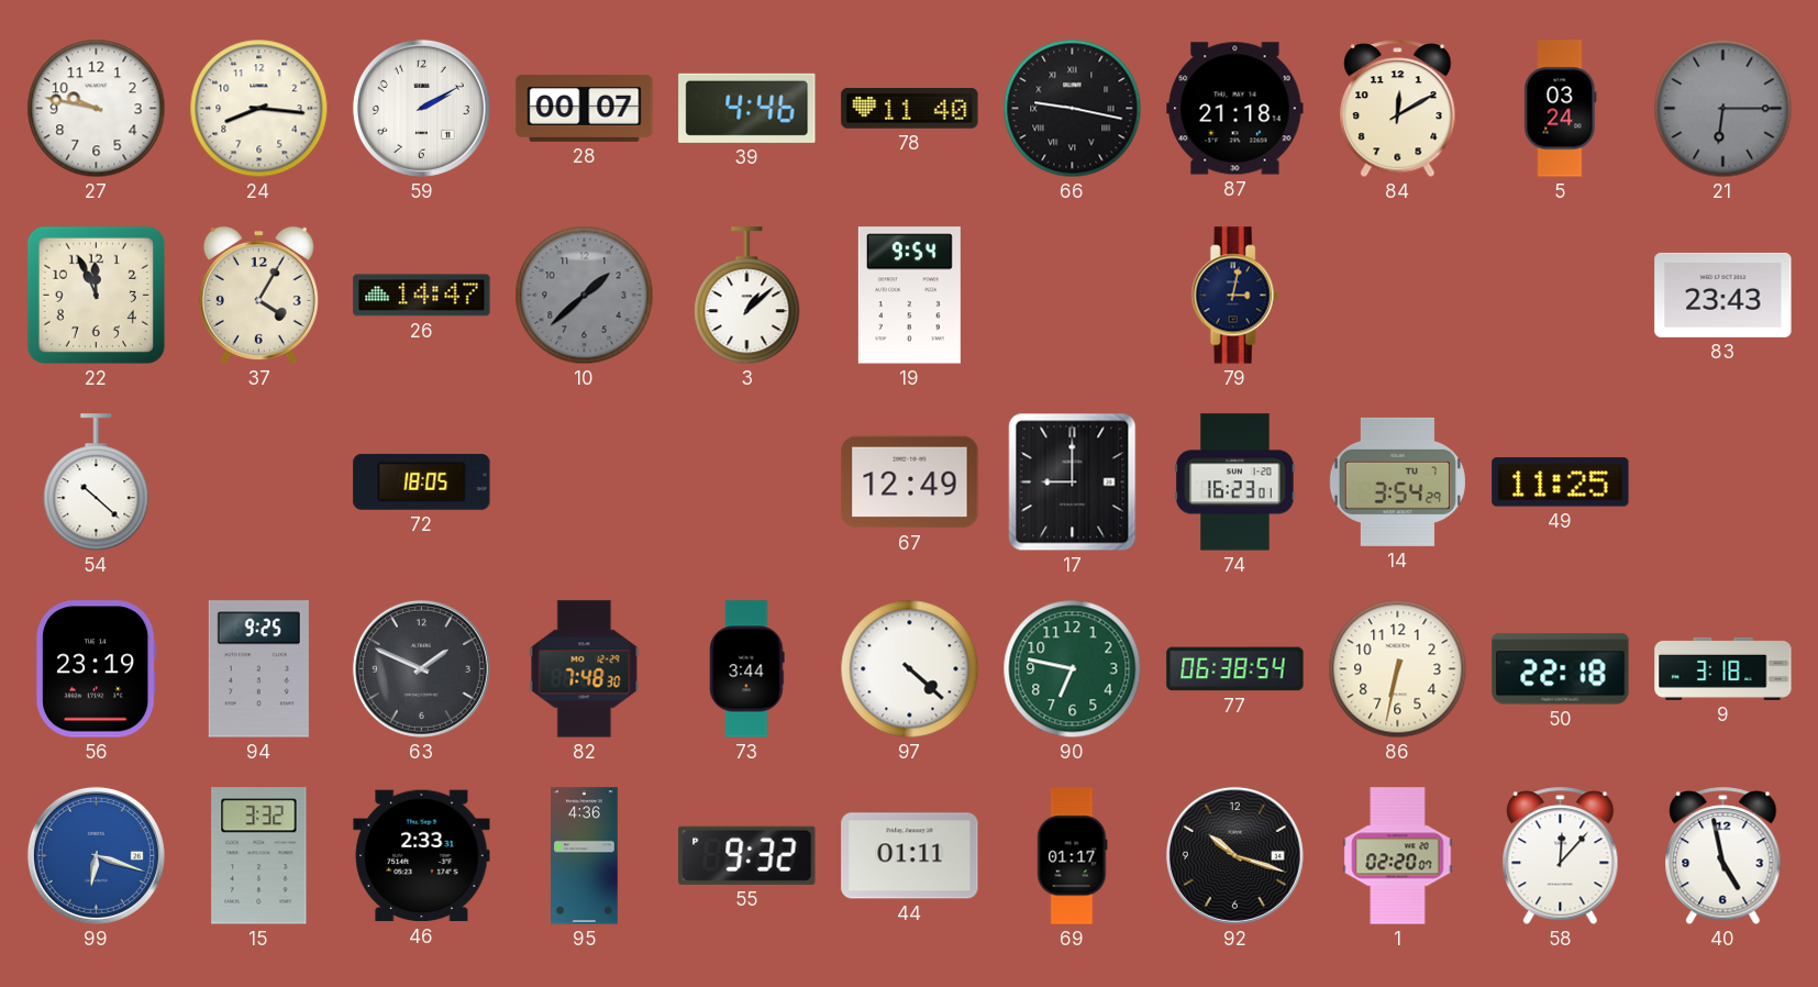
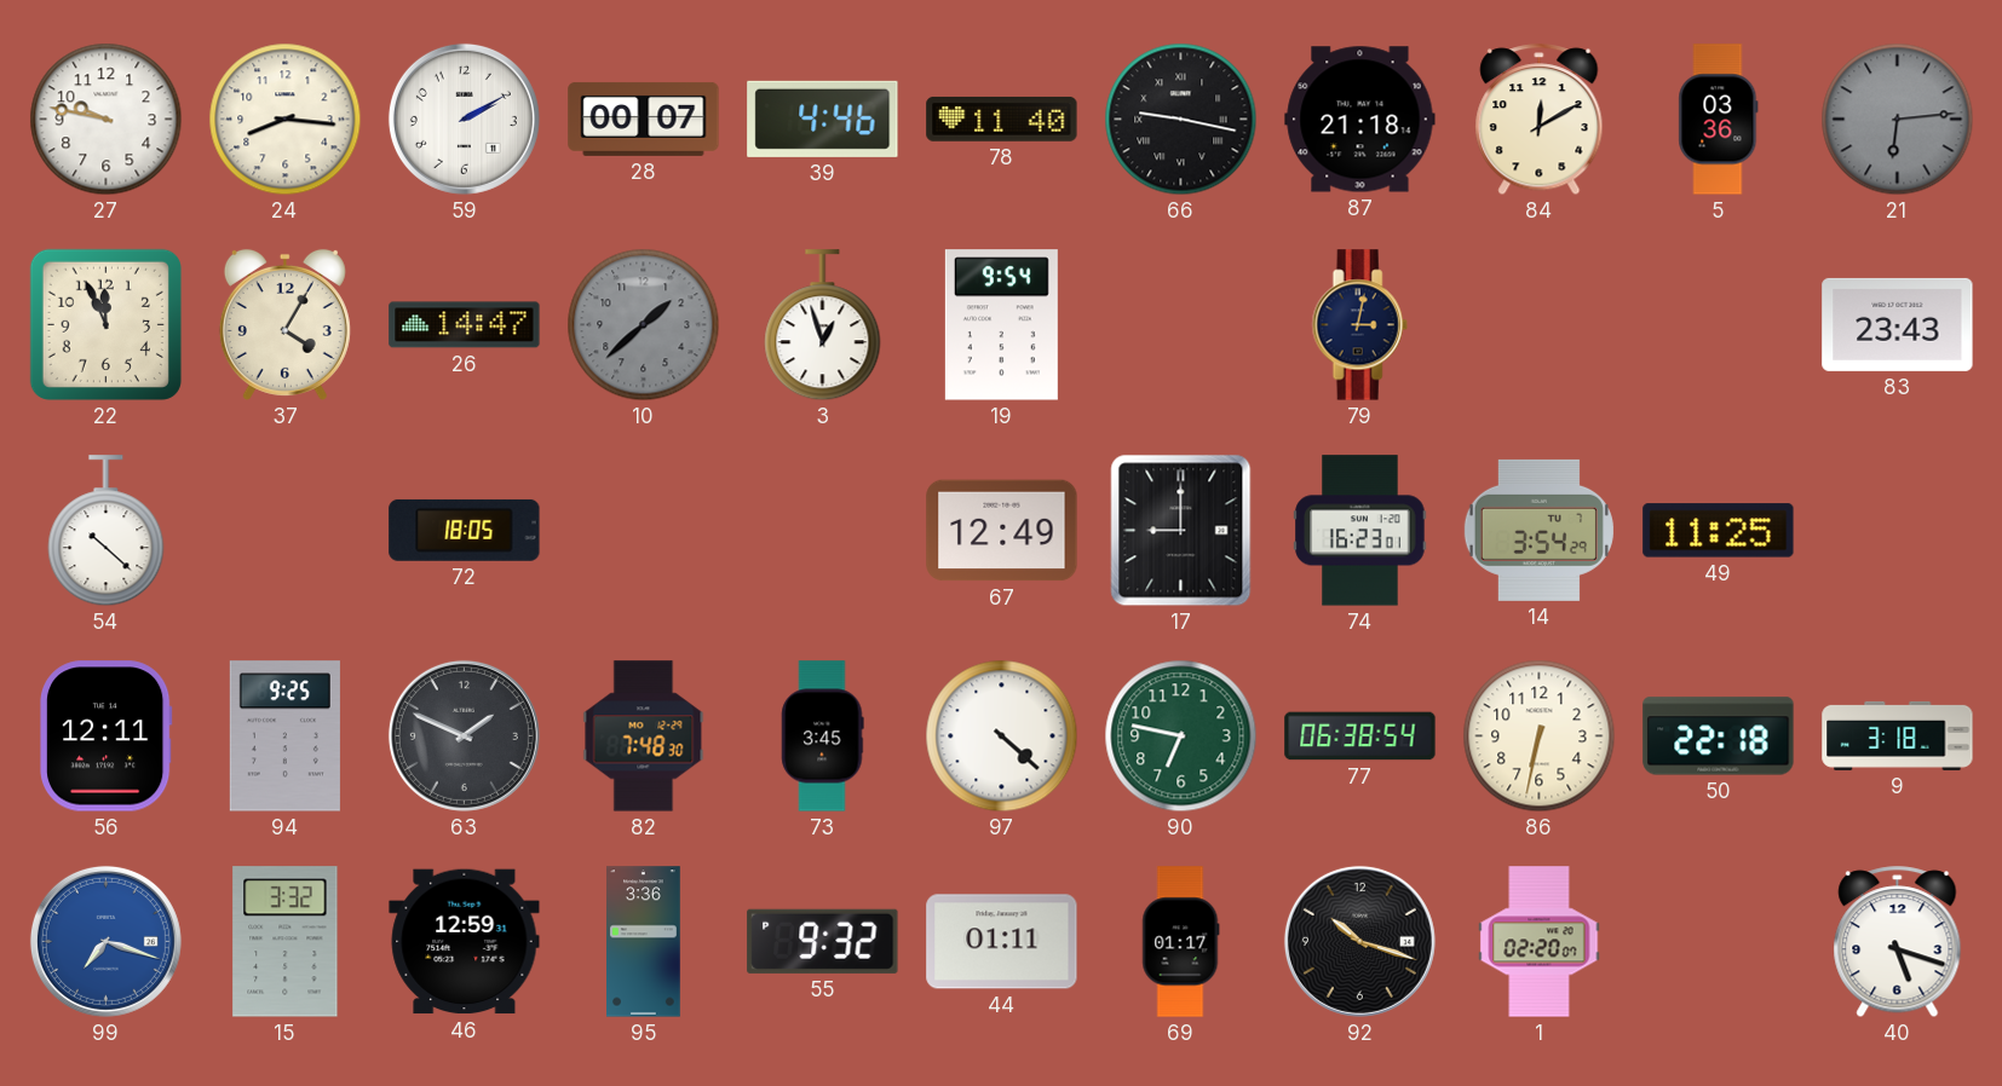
5: 03:24 -> 03:36 (1719, 120)
21: 6:15 -> 6:14 (1898, 120)
3: 1:08 -> 12:57 (823, 325)
56: 23:19 -> 12:11 (105, 736)
73: 3:44 -> 3:45 (823, 736)
99: 6:18 -> 7:18 (105, 941)
46: 2:33 -> 12:59 (465, 942)
95: 4:36 -> 3:36 (644, 942)
58: 12:07 -> none (1561, 856)
40: 4:58 -> 5:18 (1898, 942)
